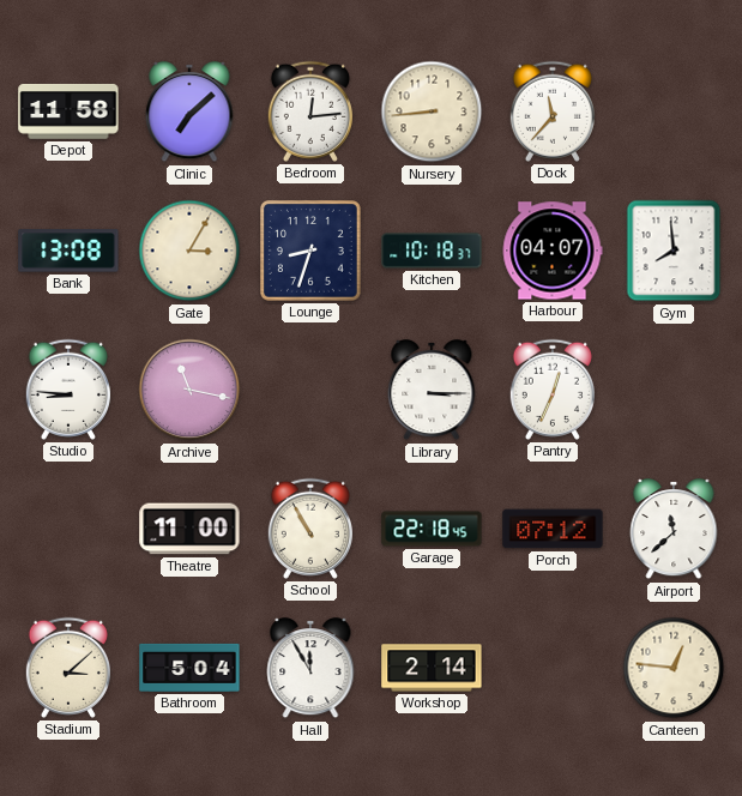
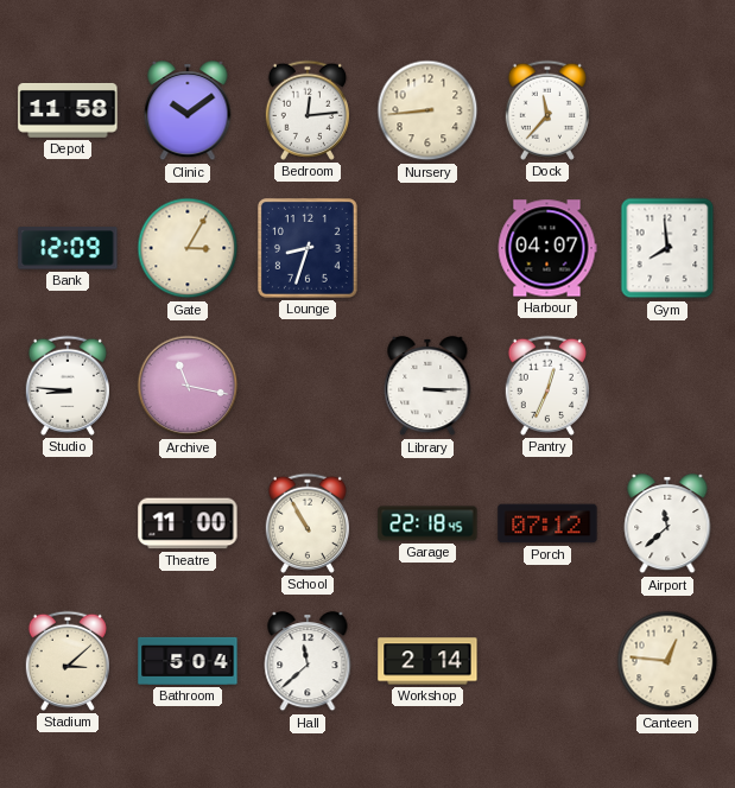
Clinic: 7:08 -> 10:09 (188, 112)
Bank: 13:08 -> 12:09 (68, 248)
Kitchen: 10:18 -> none (432, 251)
Hall: 11:55 -> 11:38 (308, 662)
